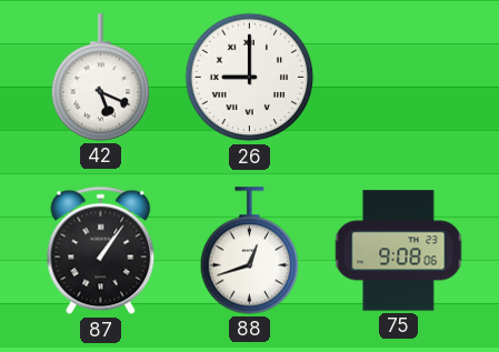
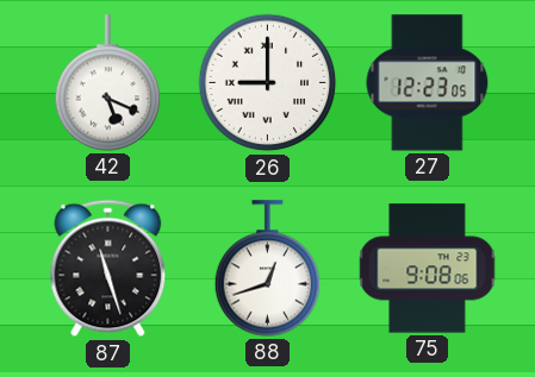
27: none -> 12:23 (428, 83)
87: 1:06 -> 11:27 (108, 269)
